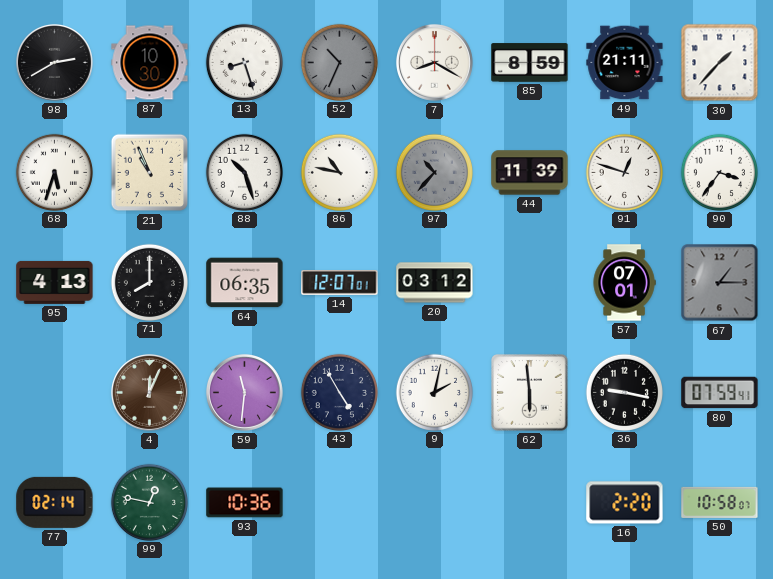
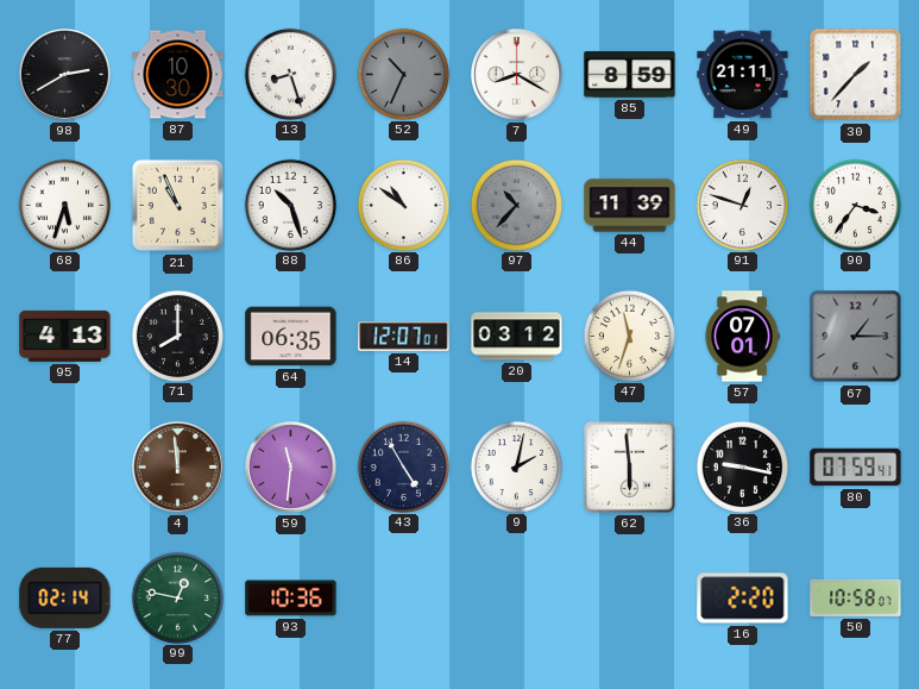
86: 10:47 -> 10:51 (403, 205)
47: none -> 11:33 (629, 336)
4: 12:04 -> 11:59 (177, 466)
